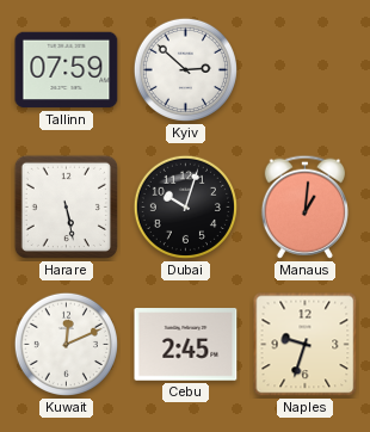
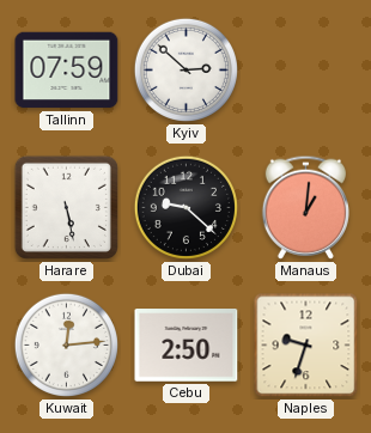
Dubai: 10:03 -> 9:22 (185, 207)
Kuwait: 12:11 -> 12:14 (66, 344)
Cebu: 2:45 -> 2:50 (187, 346)
